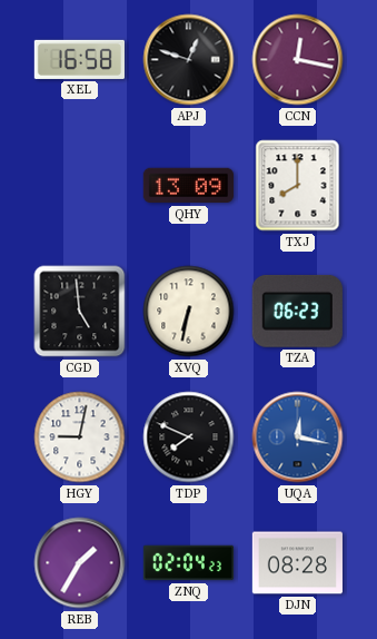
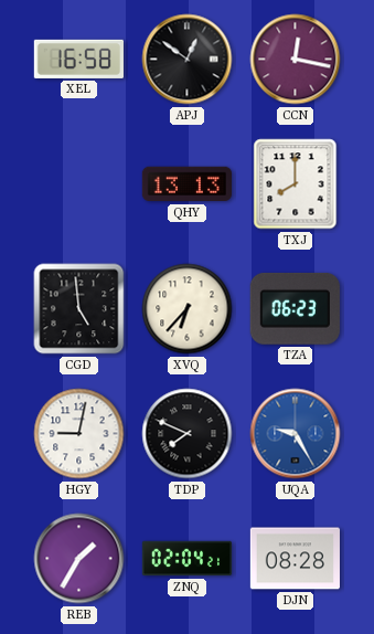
APJ: 12:48 -> 12:51 (188, 60)
QHY: 13:09 -> 13:13 (186, 184)
XVQ: 6:32 -> 6:37 (188, 309)
UQA: 12:17 -> 9:25 (296, 434)
ZNQ: 02:04:23 -> 02:04:21 (186, 559)
